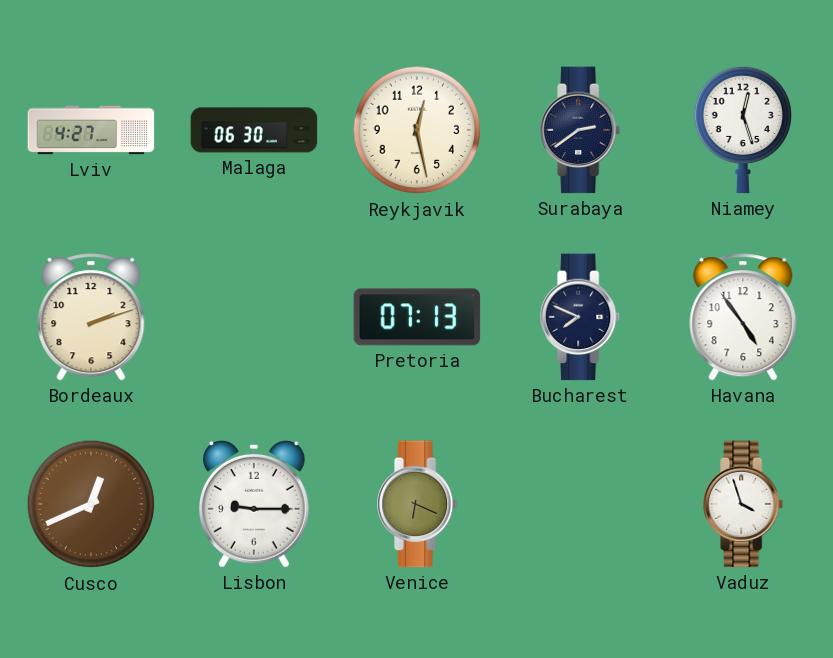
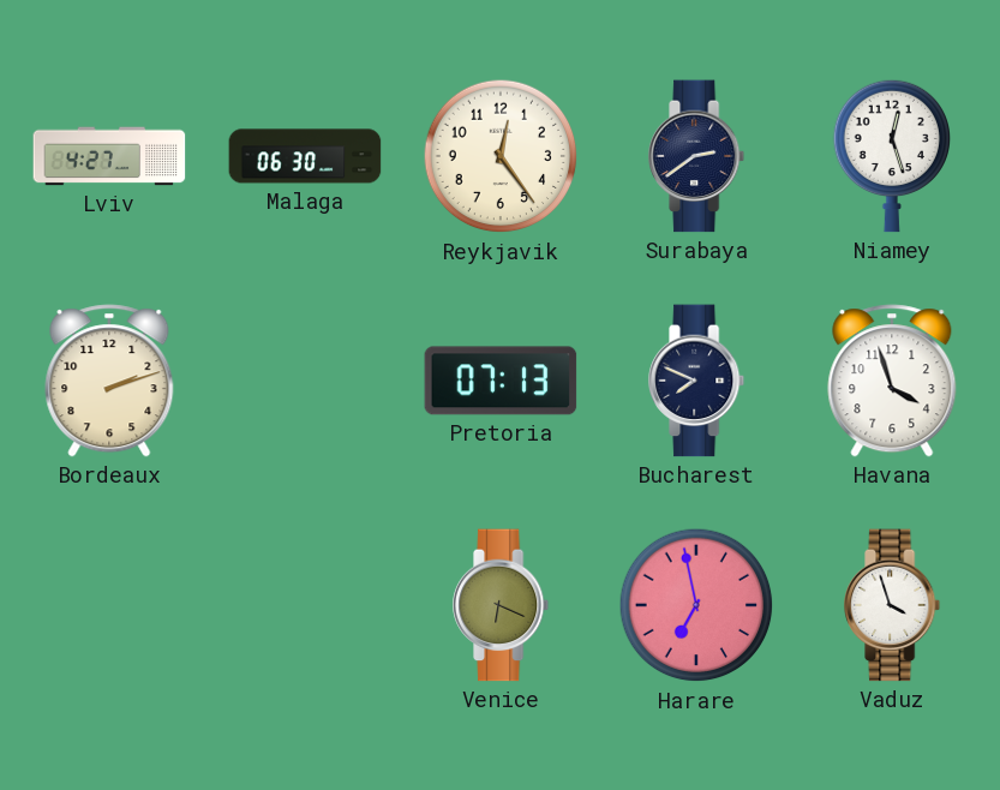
Reykjavik: 12:28 -> 12:24 (501, 156)
Havana: 4:54 -> 3:57 (892, 381)
Cusco: 12:41 -> none (91, 504)
Lisbon: 9:15 -> none (254, 504)
Harare: none -> 6:58 (696, 605)
